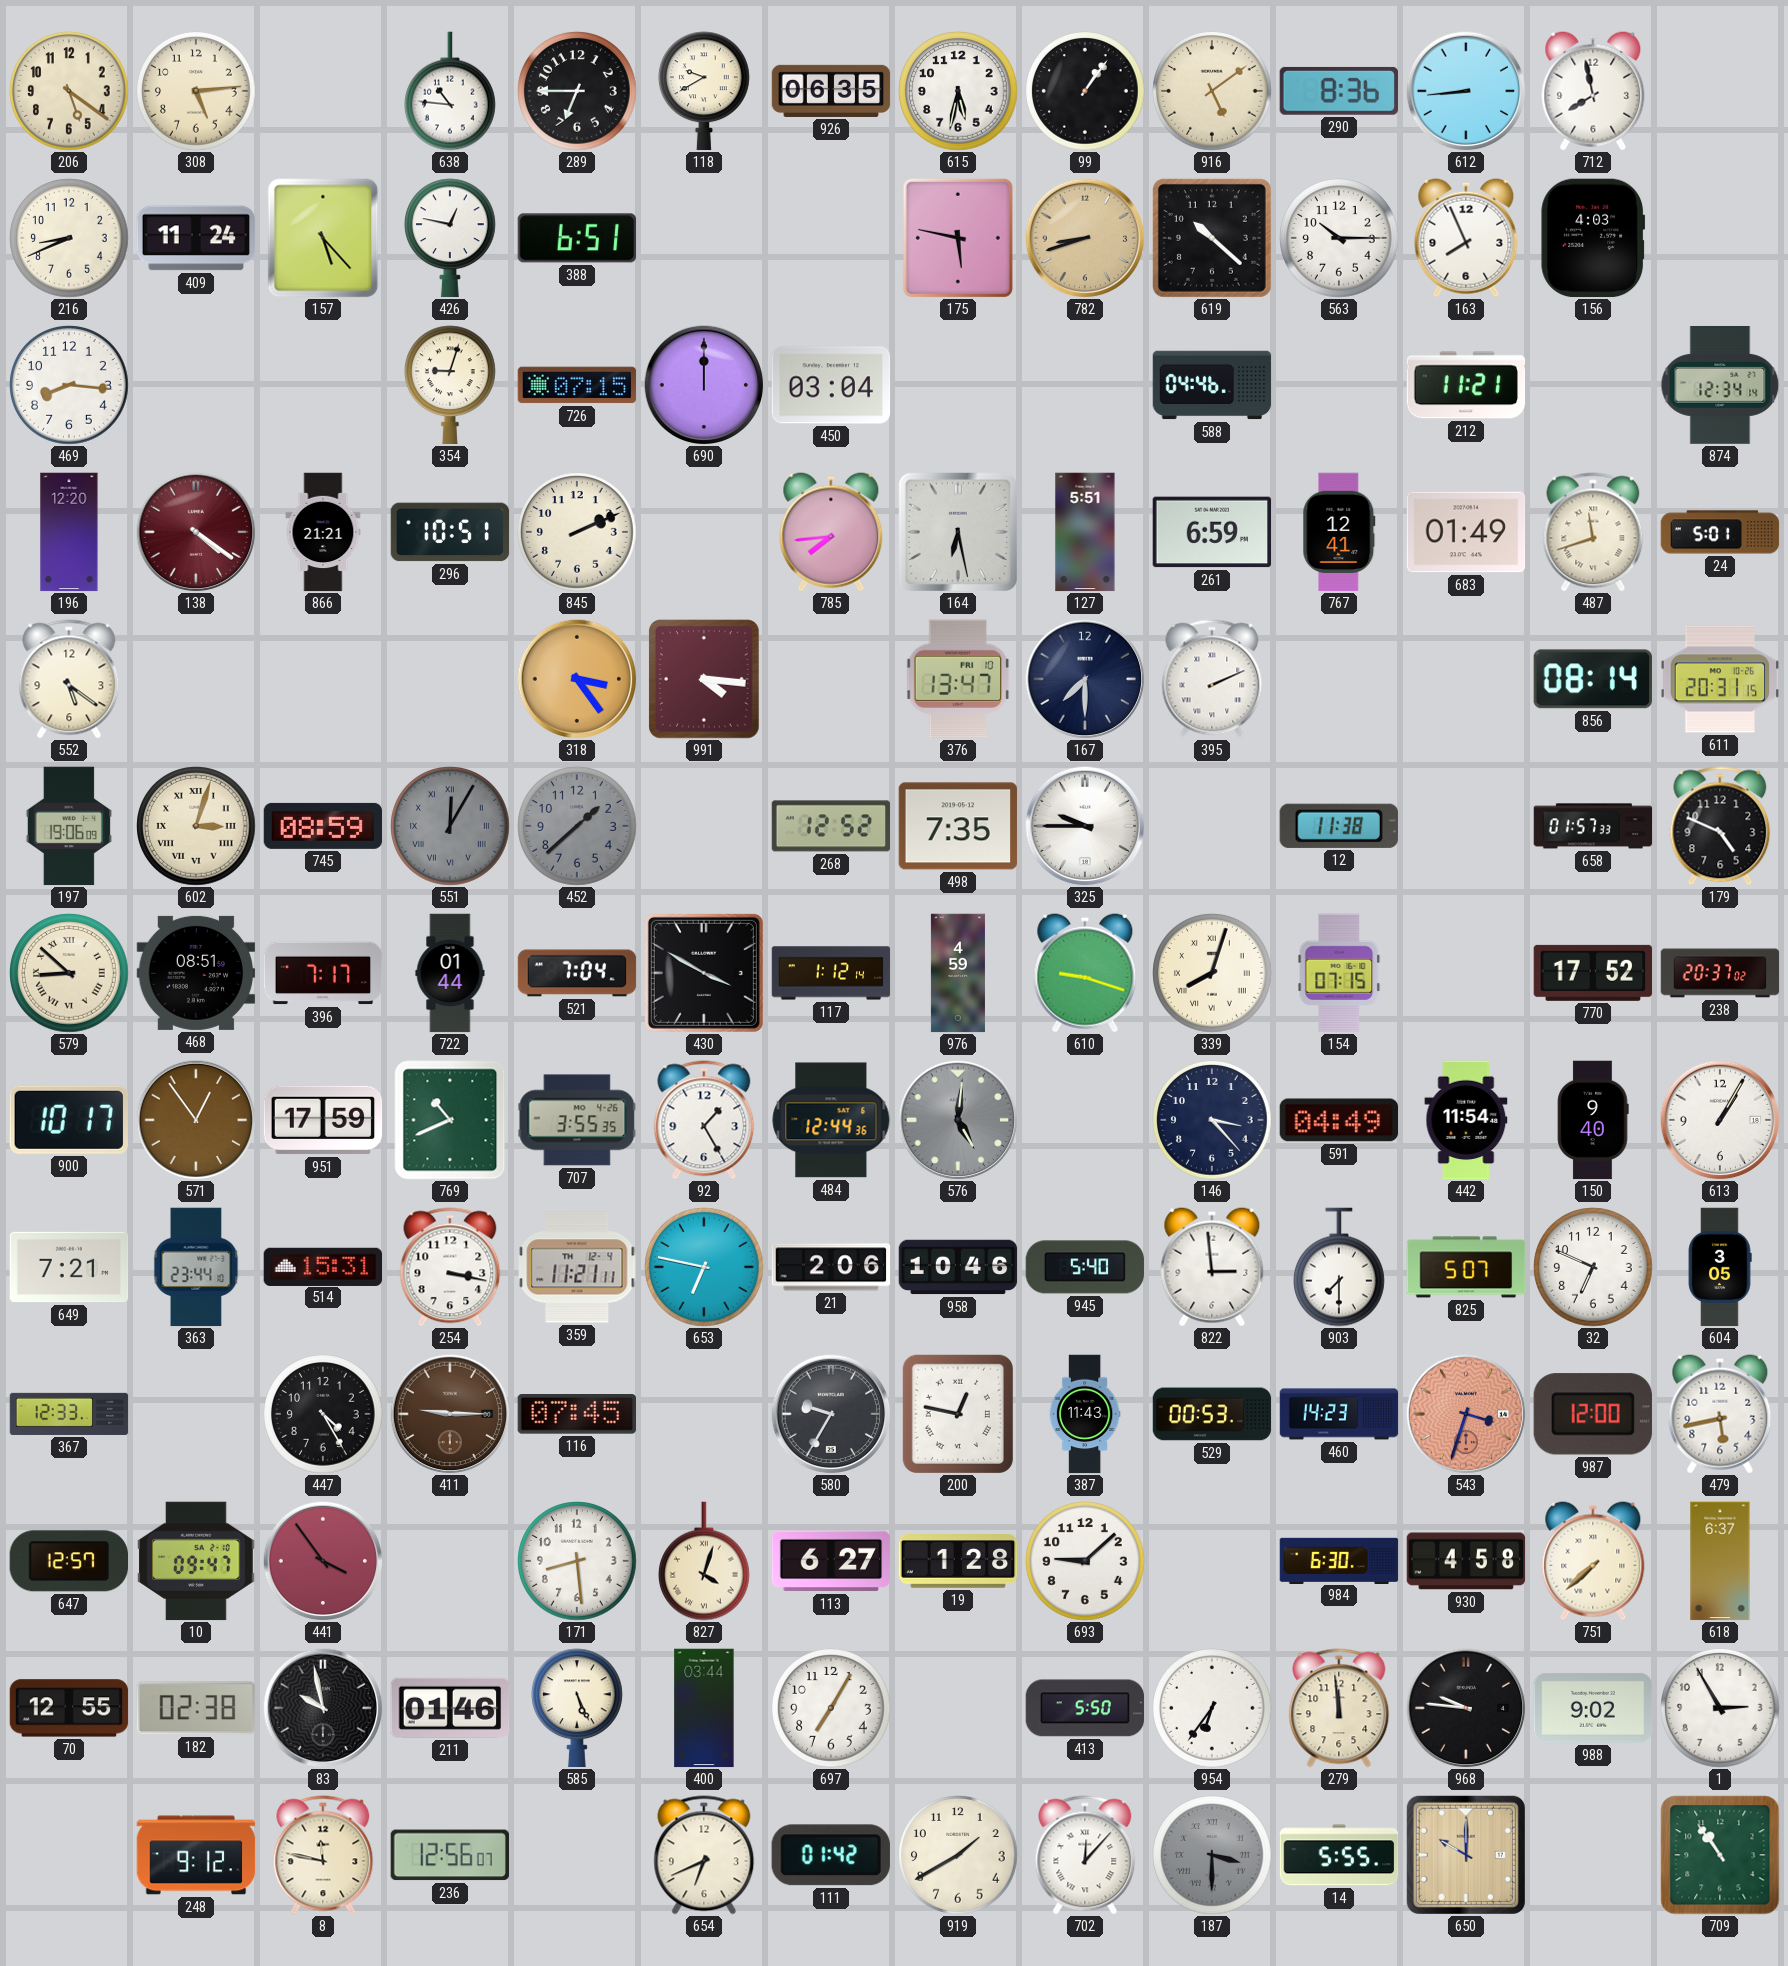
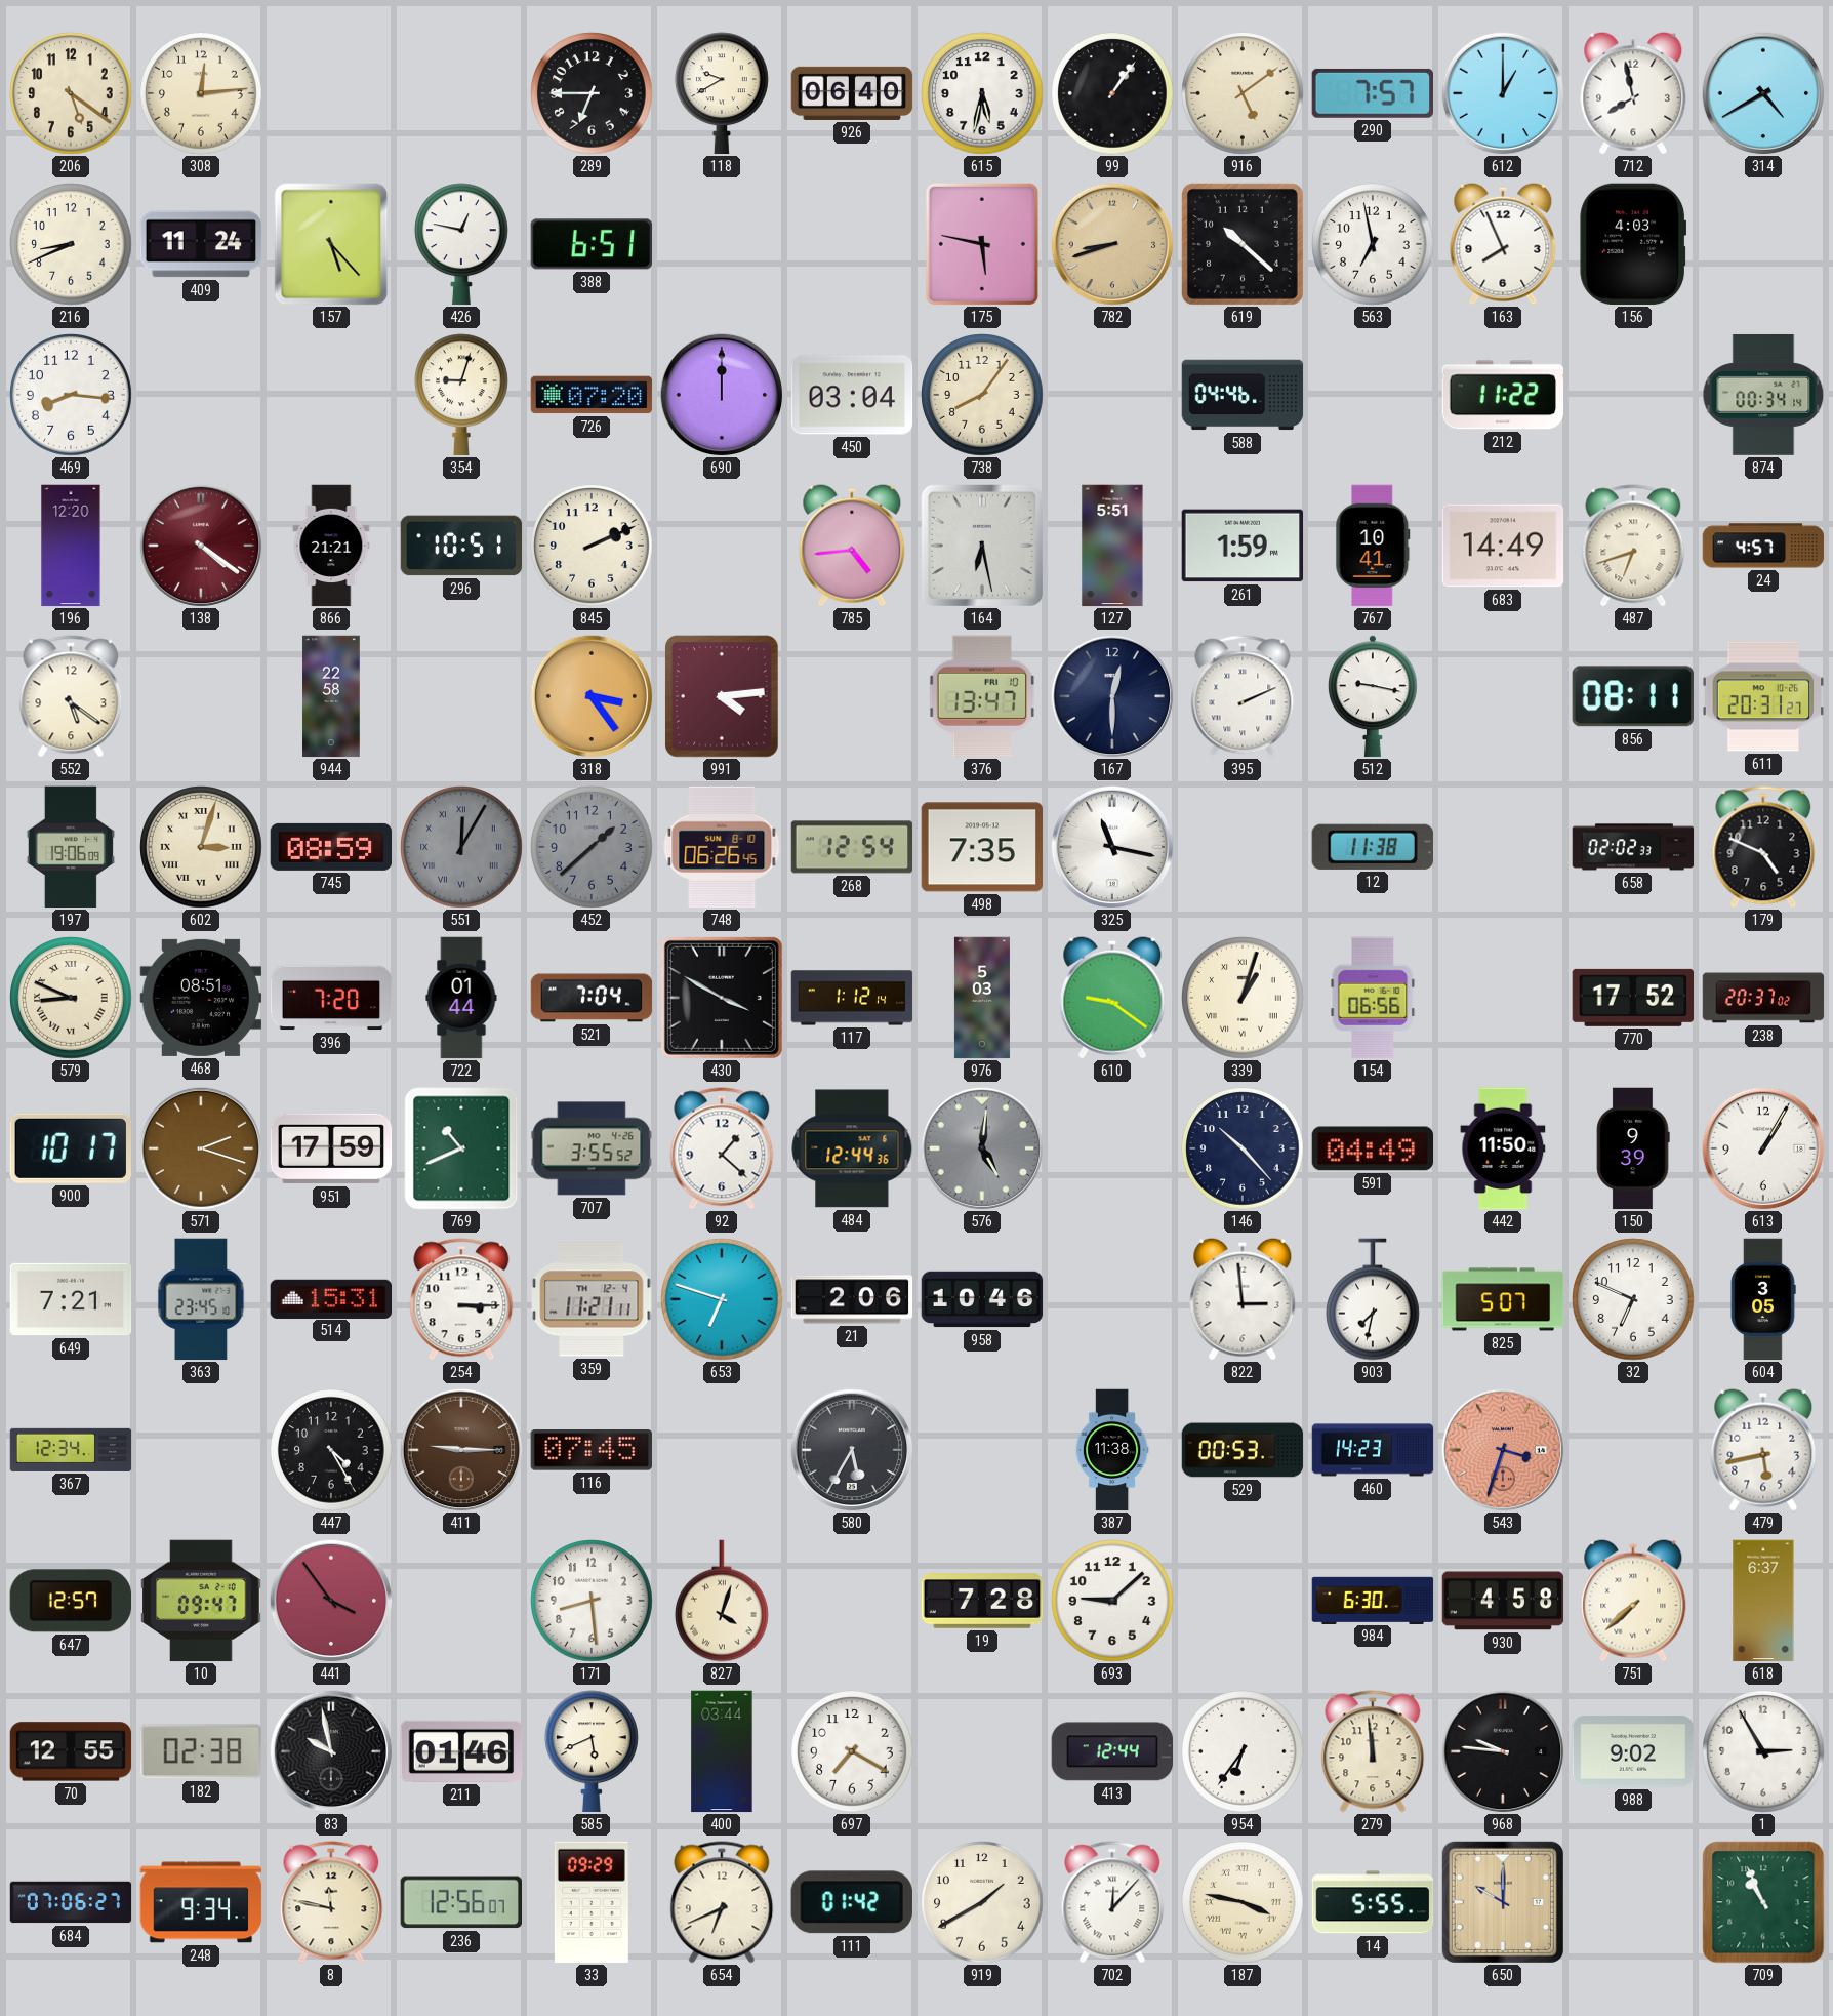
308: 5:14 -> 12:14 (201, 93)
638: 10:46 -> none (451, 91)
926: 06:35 -> 06:40 (852, 93)
290: 8:36 -> 7:57 (1372, 93)
612: 8:44 -> 1:00 (1503, 93)
314: none -> 4:40 (1763, 93)
563: 10:15 -> 6:58 (1373, 244)
726: 07:15 -> 07:20 (592, 395)
738: none -> 8:06 (982, 395)
212: 11:21 -> 11:22 (1503, 395)
874: 12:34 -> 00:34 (1763, 395)
785: 7:44 -> 4:44 (852, 546)
261: 6:59 -> 1:59 (1243, 546)
767: 12:41 -> 10:41 (1373, 546)
683: 01:49 -> 14:49 (1503, 546)
487: 11:42 -> 6:42 (1633, 546)
24: 5:01 -> 4:57 (1763, 546)
944: none -> 22:58 (331, 696)
991: 4:16 -> 4:14 (723, 697)
167: 7:30 -> 12:30 (1112, 696)
512: none -> 9:17 (1373, 696)
856: 08:14 -> 08:11 (1632, 696)
611: 20:31:15 -> 20:31:27 (1763, 696)
748: none -> 06:26 (722, 847)
268: 12:52 -> 12:54 (852, 847)
325: 9:45 -> 11:17 (1112, 847)
658: 01:57 -> 02:02 (1633, 847)
579: 8:52 -> 8:49 (71, 998)
396: 7:17 -> 7:20 (331, 998)
976: 4:59 -> 5:03 (982, 998)
610: 9:18 -> 9:21 (1112, 998)
339: 8:03 -> 1:03 (1243, 998)
154: 07:15 -> 06:56 (1373, 998)
571: 12:54 -> 2:18 (201, 1148)
707: 3:55:35 -> 3:55:52 (592, 1148)
92: 1:25 -> 1:22 (722, 1148)
146: 3:23 -> 10:23 (1243, 1148)
442: 11:54 -> 11:50 (1503, 1148)
150: 9:40 -> 9:39 (1633, 1148)
363: 23:44 -> 23:45 (201, 1299)
254: 3:17 -> 3:15 (461, 1299)
653: 6:47 -> 6:48 (722, 1299)
945: 5:40 -> none (1085, 1267)
903: 7:30 -> 7:32 (1374, 1299)
367: 12:33 -> 12:34 (71, 1450)
580: 9:35 -> 5:35 (852, 1450)
200: 12:47 -> none (958, 1414)
387: 11:43 -> 11:38 (1112, 1450)
987: 12:00 -> none (1593, 1414)
113: 6:27 -> none (831, 1561)
19: 1:28 -> 7:28 (982, 1601)
585: 5:26 -> 5:41 (593, 1751)
697: 7:05 -> 7:20 (852, 1751)
413: 5:50 -> 12:44 (1112, 1751)
684: none -> 07:06 (71, 1902)
248: 9:12 -> 9:34 (201, 1902)
33: none -> 09:29 (592, 1902)
187: 3:30 -> 3:47 (1243, 1902)
187 dial: grey -> cream (1243, 1902)
709: 10:54 -> 10:56 (1763, 1902)
